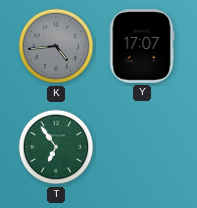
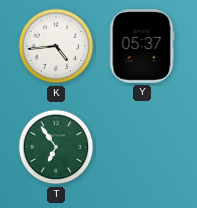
K dial: grey -> white (56, 46)
Y: 17:07 -> 05:37 (142, 47)
